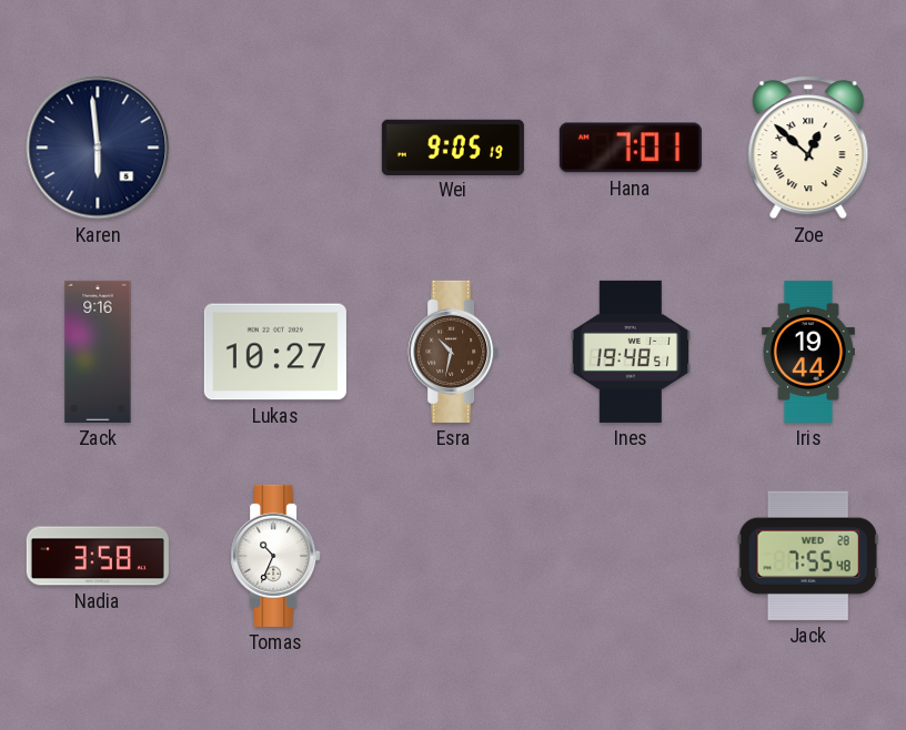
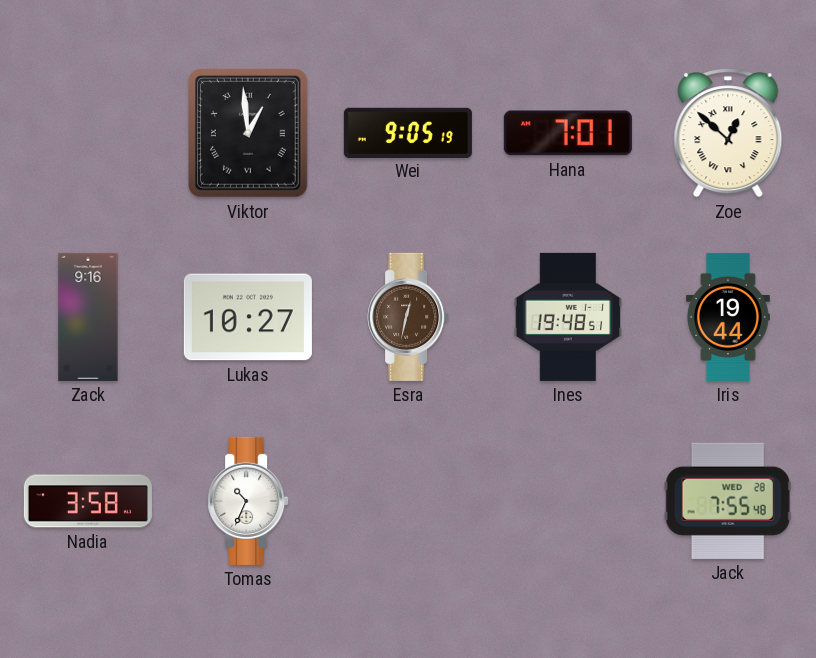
Karen: 5:59 -> none (98, 148)
Viktor: none -> 12:59 (249, 134)
Esra: 10:32 -> 12:32 (408, 317)
